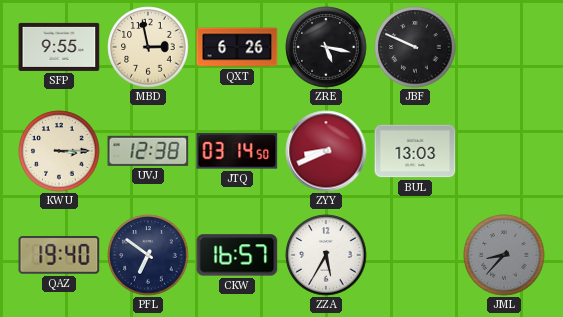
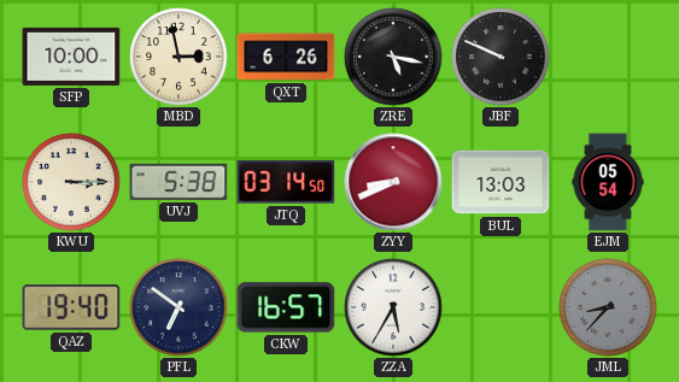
SFP: 9:55 -> 10:00 (71, 57)
UVJ: 12:38 -> 5:38 (178, 182)
EJM: none -> 05:54 (608, 182)
